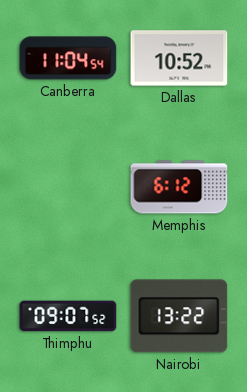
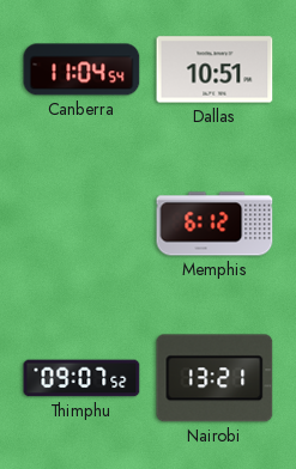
Dallas: 10:52 -> 10:51 (215, 69)
Nairobi: 13:22 -> 13:21 (215, 378)
